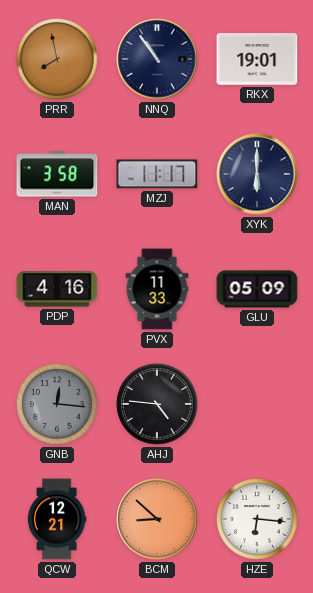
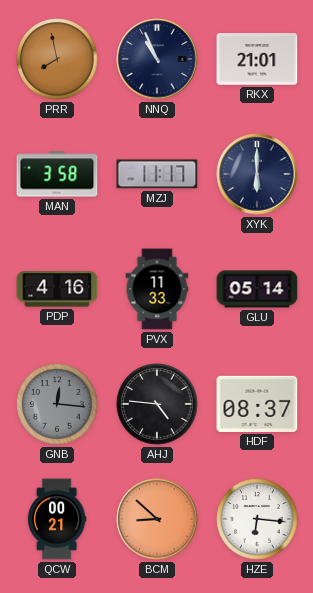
NNQ: 10:54 -> 10:56 (157, 59)
RKX: 19:01 -> 21:01 (257, 59)
GLU: 05:09 -> 05:14 (257, 289)
HDF: none -> 08:37 (257, 404)
QCW: 12:21 -> 00:21 (57, 519)
